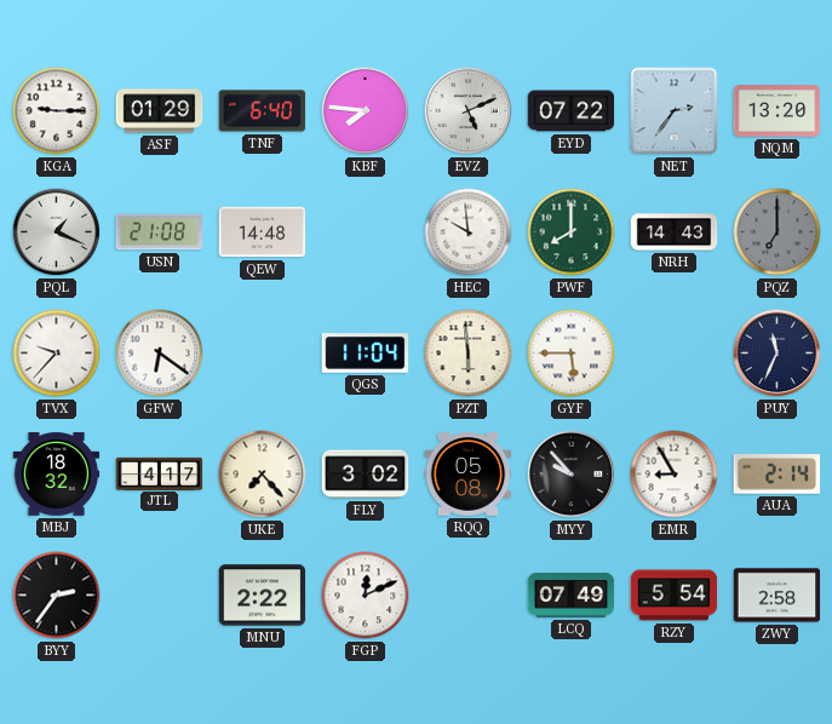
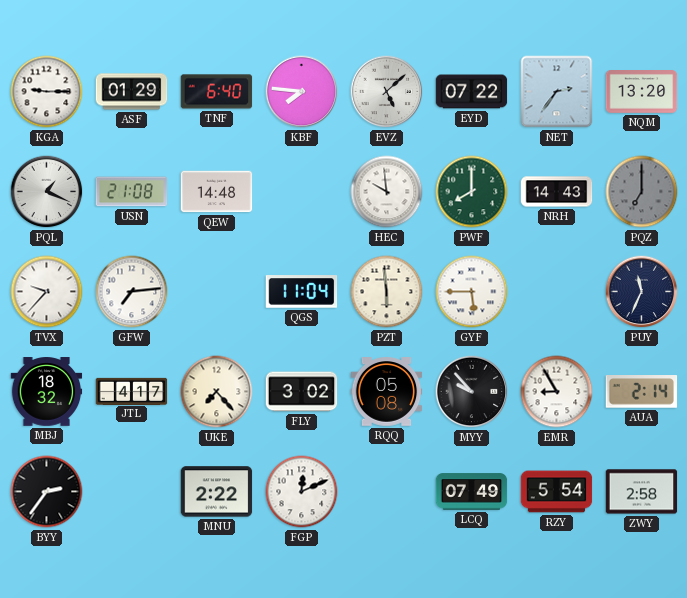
EVZ: 5:11 -> 5:08 (387, 92)
GFW: 6:21 -> 7:14 (132, 292)
